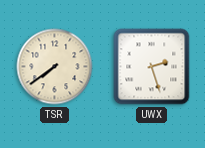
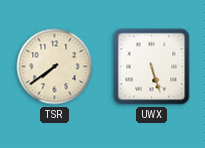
UWX: 2:27 -> 5:27 (152, 67)
